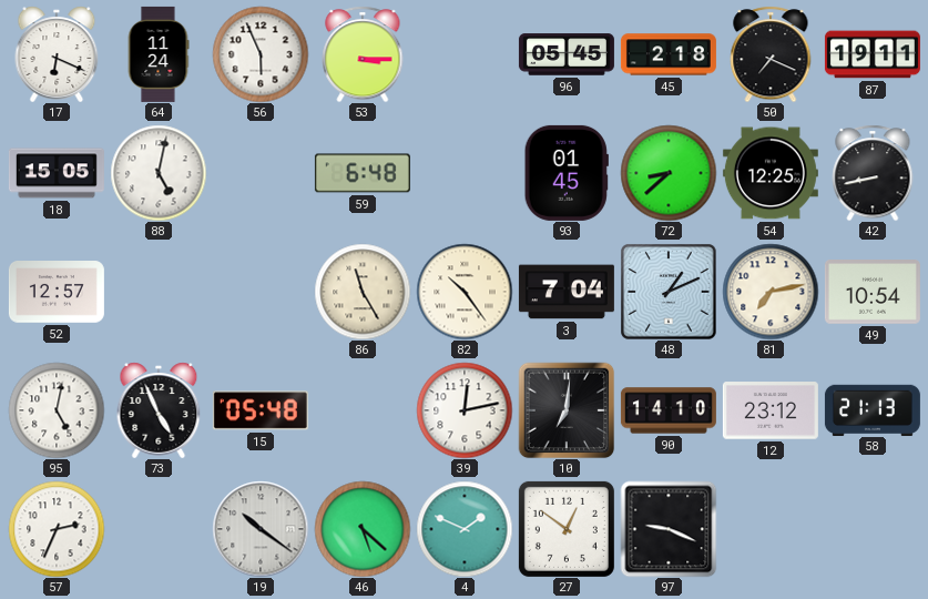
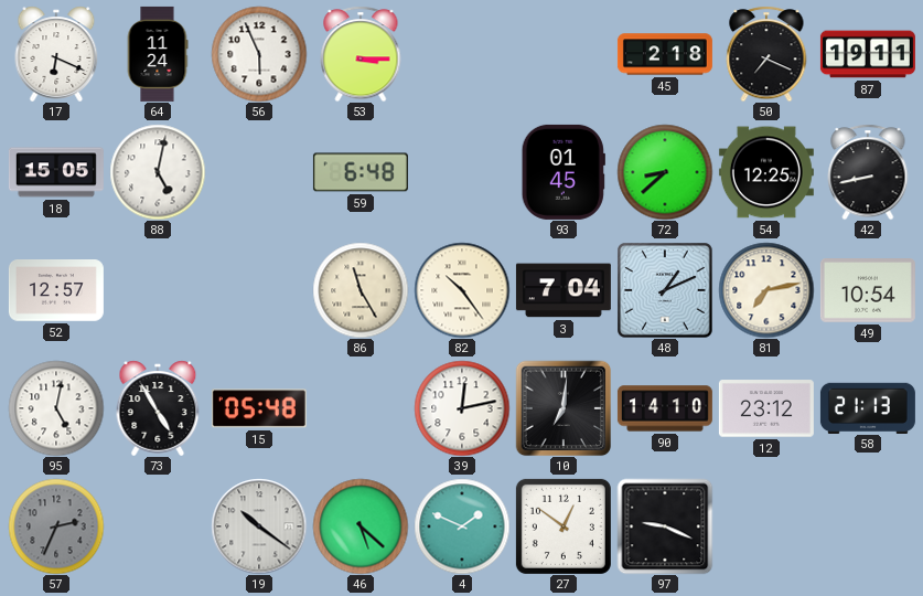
96: 05:45 -> none (567, 54)
73: 4:56 -> 4:55 (158, 408)
57 dial: white -> grey (56, 526)
